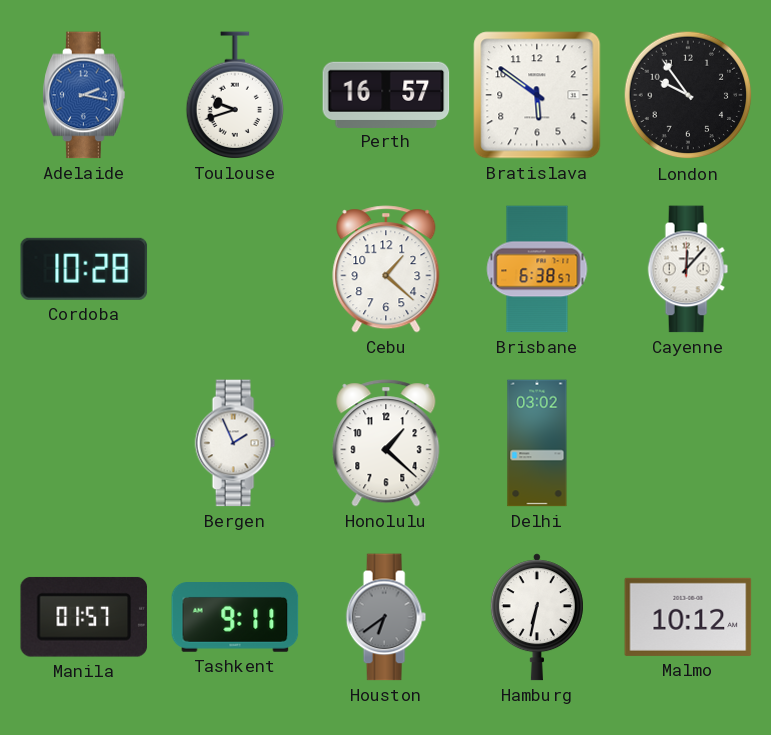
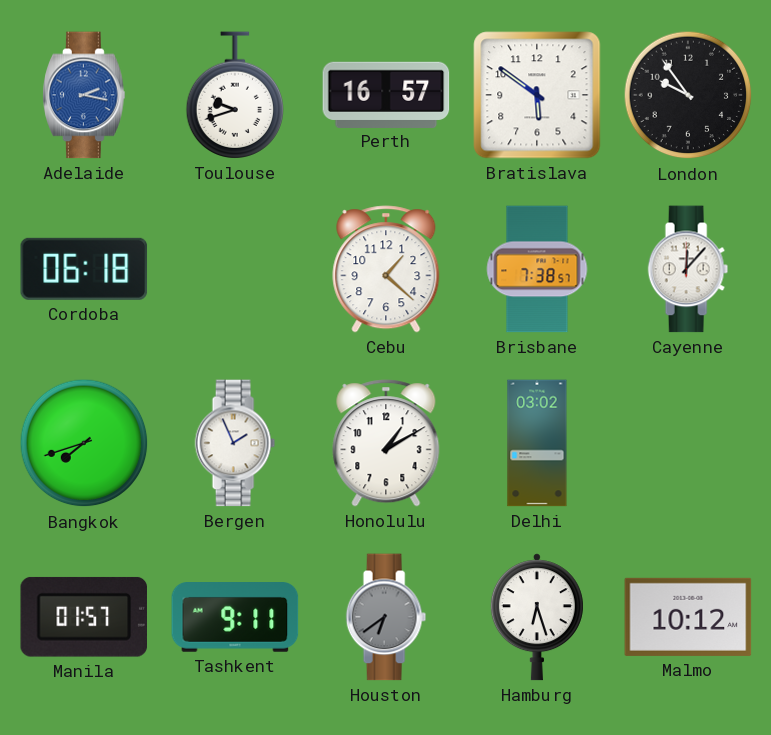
Cordoba: 10:28 -> 06:18 (84, 269)
Brisbane: 6:38 -> 7:38 (537, 269)
Bangkok: none -> 7:42 (84, 443)
Honolulu: 1:22 -> 1:10 (386, 443)
Hamburg: 6:32 -> 6:27 (537, 617)
